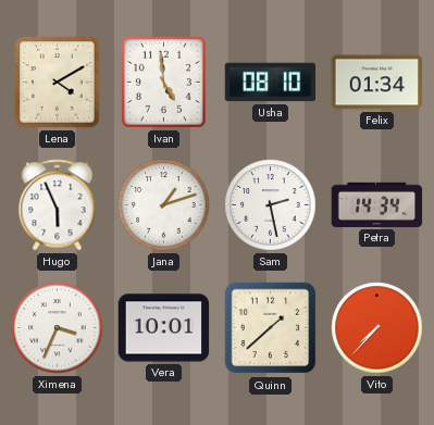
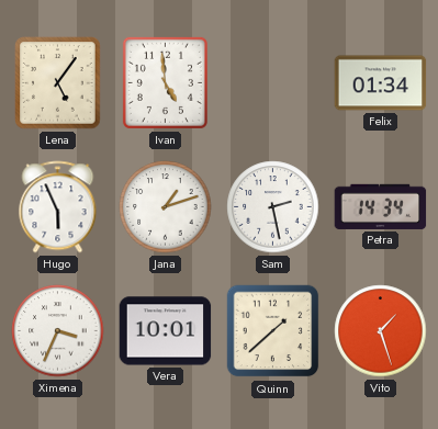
Lena: 4:10 -> 5:06 (58, 83)
Usha: 08:10 -> none (271, 83)
Vito: 7:37 -> 1:27 (381, 331)
